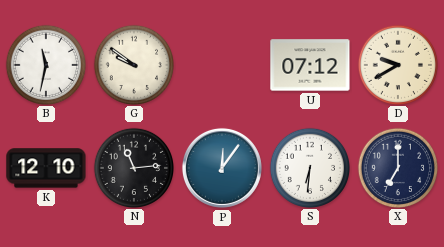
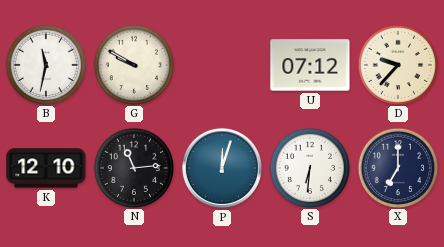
G: 9:51 -> 9:50 (133, 64)
D: 9:40 -> 9:37 (397, 64)
P: 12:06 -> 12:03 (222, 168)
